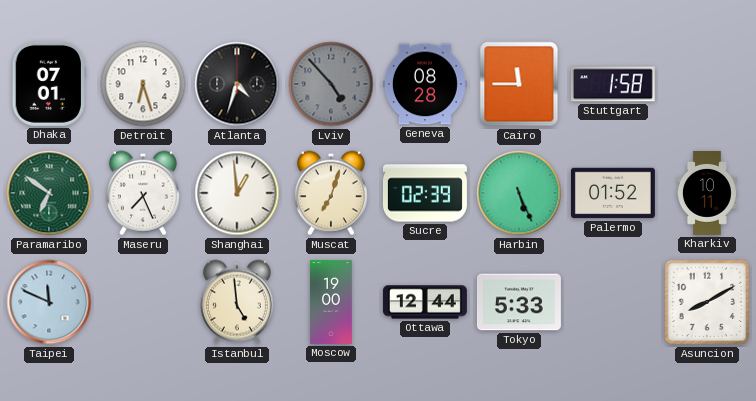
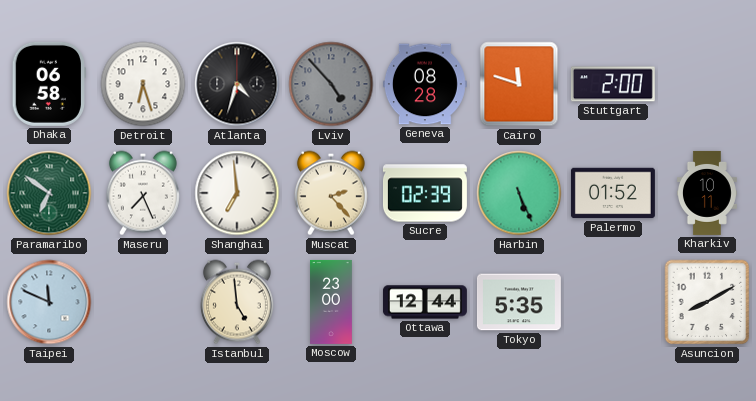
Dhaka: 07:01 -> 06:58 (48, 84)
Cairo: 11:45 -> 11:48 (519, 84)
Stuttgart: 1:58 -> 2:00 (613, 84)
Shanghai: 12:59 -> 6:59 (237, 193)
Muscat: 7:03 -> 2:23 (331, 193)
Moscow: 19:00 -> 23:00 (331, 302)
Tokyo: 5:33 -> 5:35 (519, 302)
